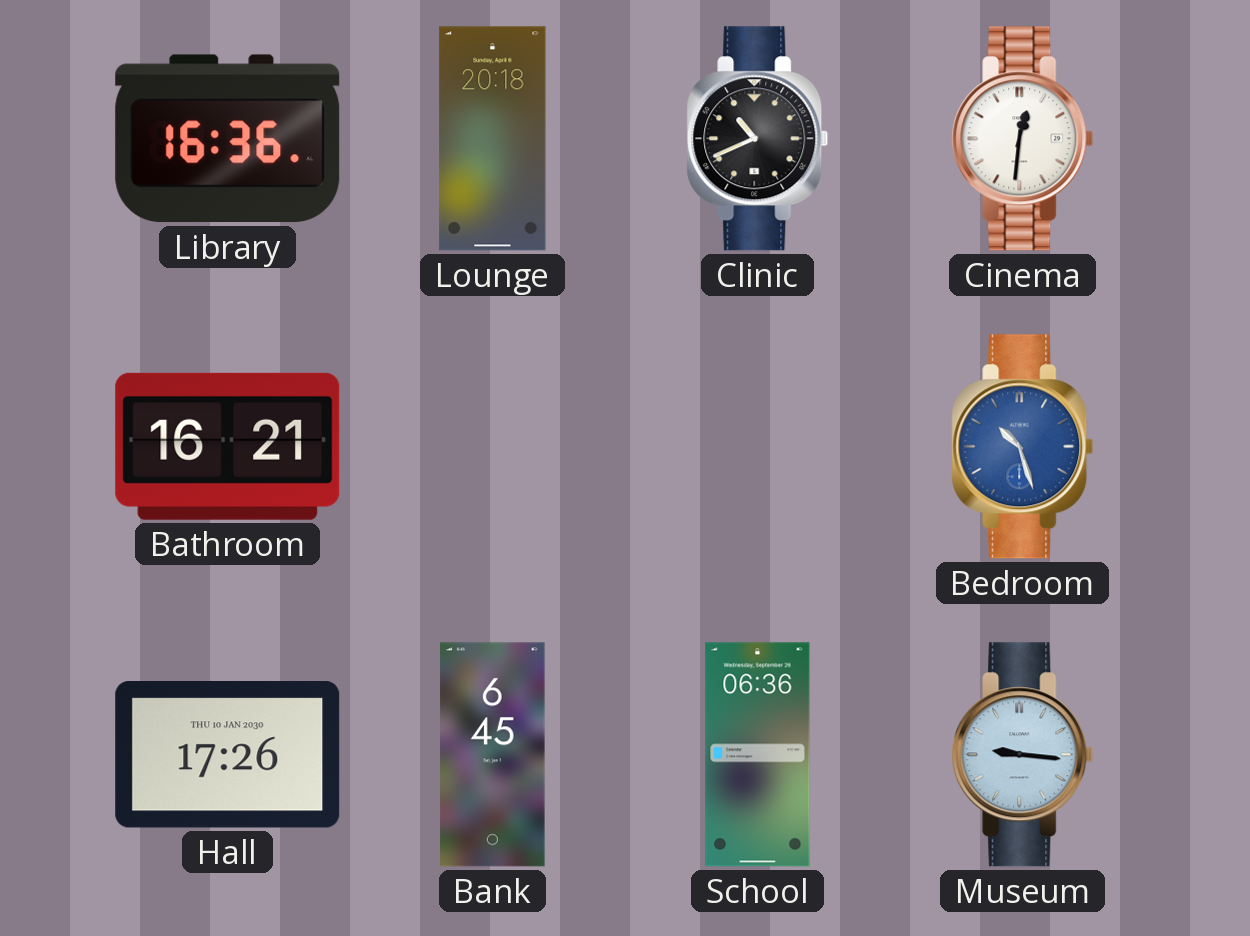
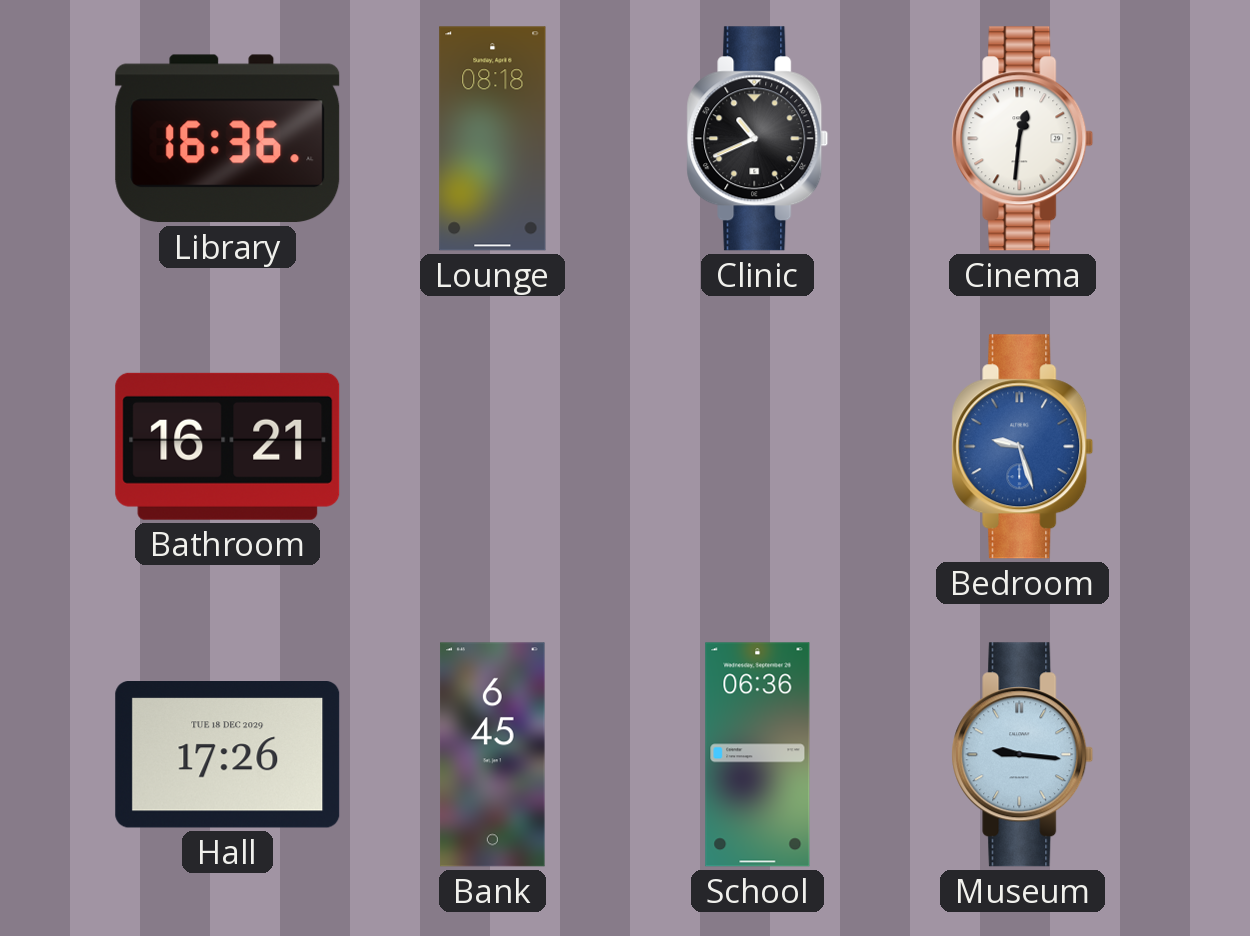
Lounge: 20:18 -> 08:18 (493, 139)
Bedroom: 10:27 -> 9:27 (1023, 447)
Hall date: THU 10 JAN 2030 -> TUE 18 DEC 2029 (228, 755)
